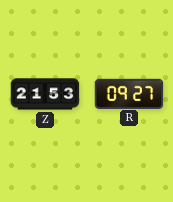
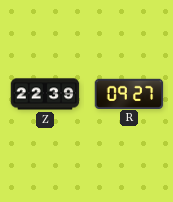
Z: 21:53 -> 22:39 (45, 94)
